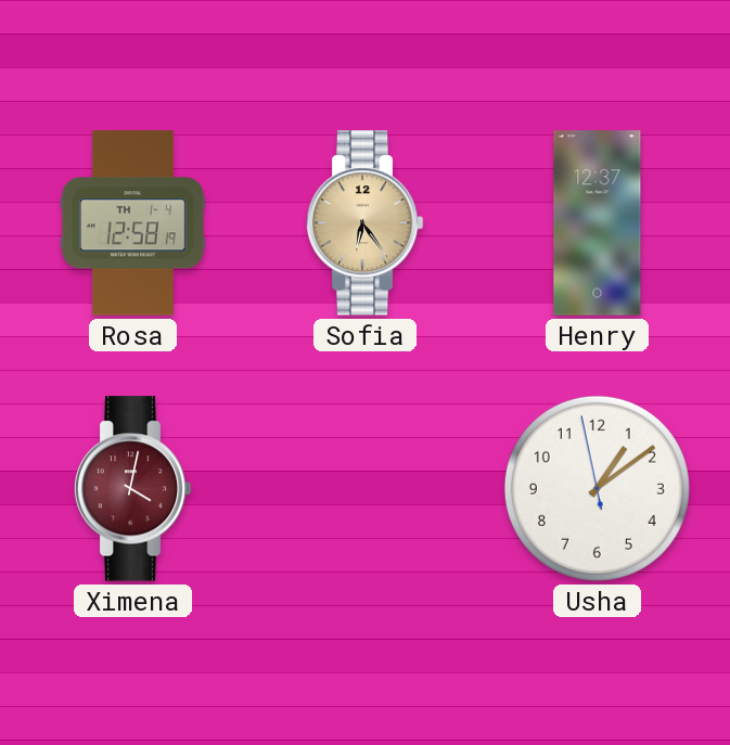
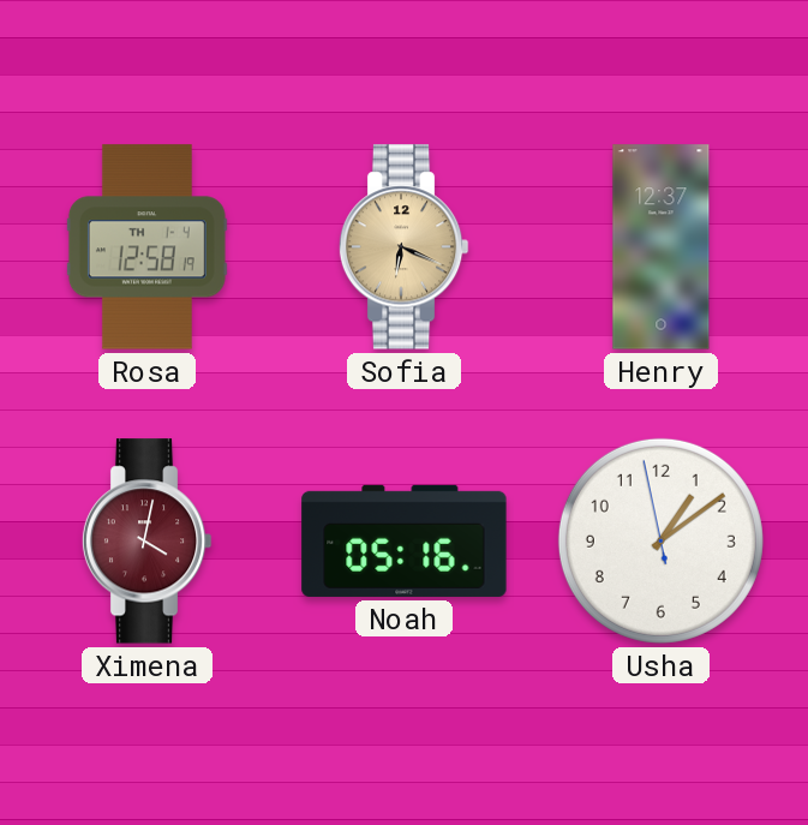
Sofia: 6:24 -> 6:19 (403, 247)
Noah: none -> 05:16 (405, 540)
